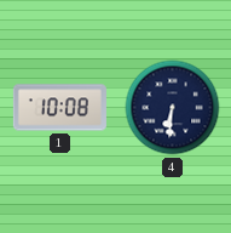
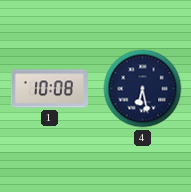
4: 6:31 -> 6:28 (143, 89)
